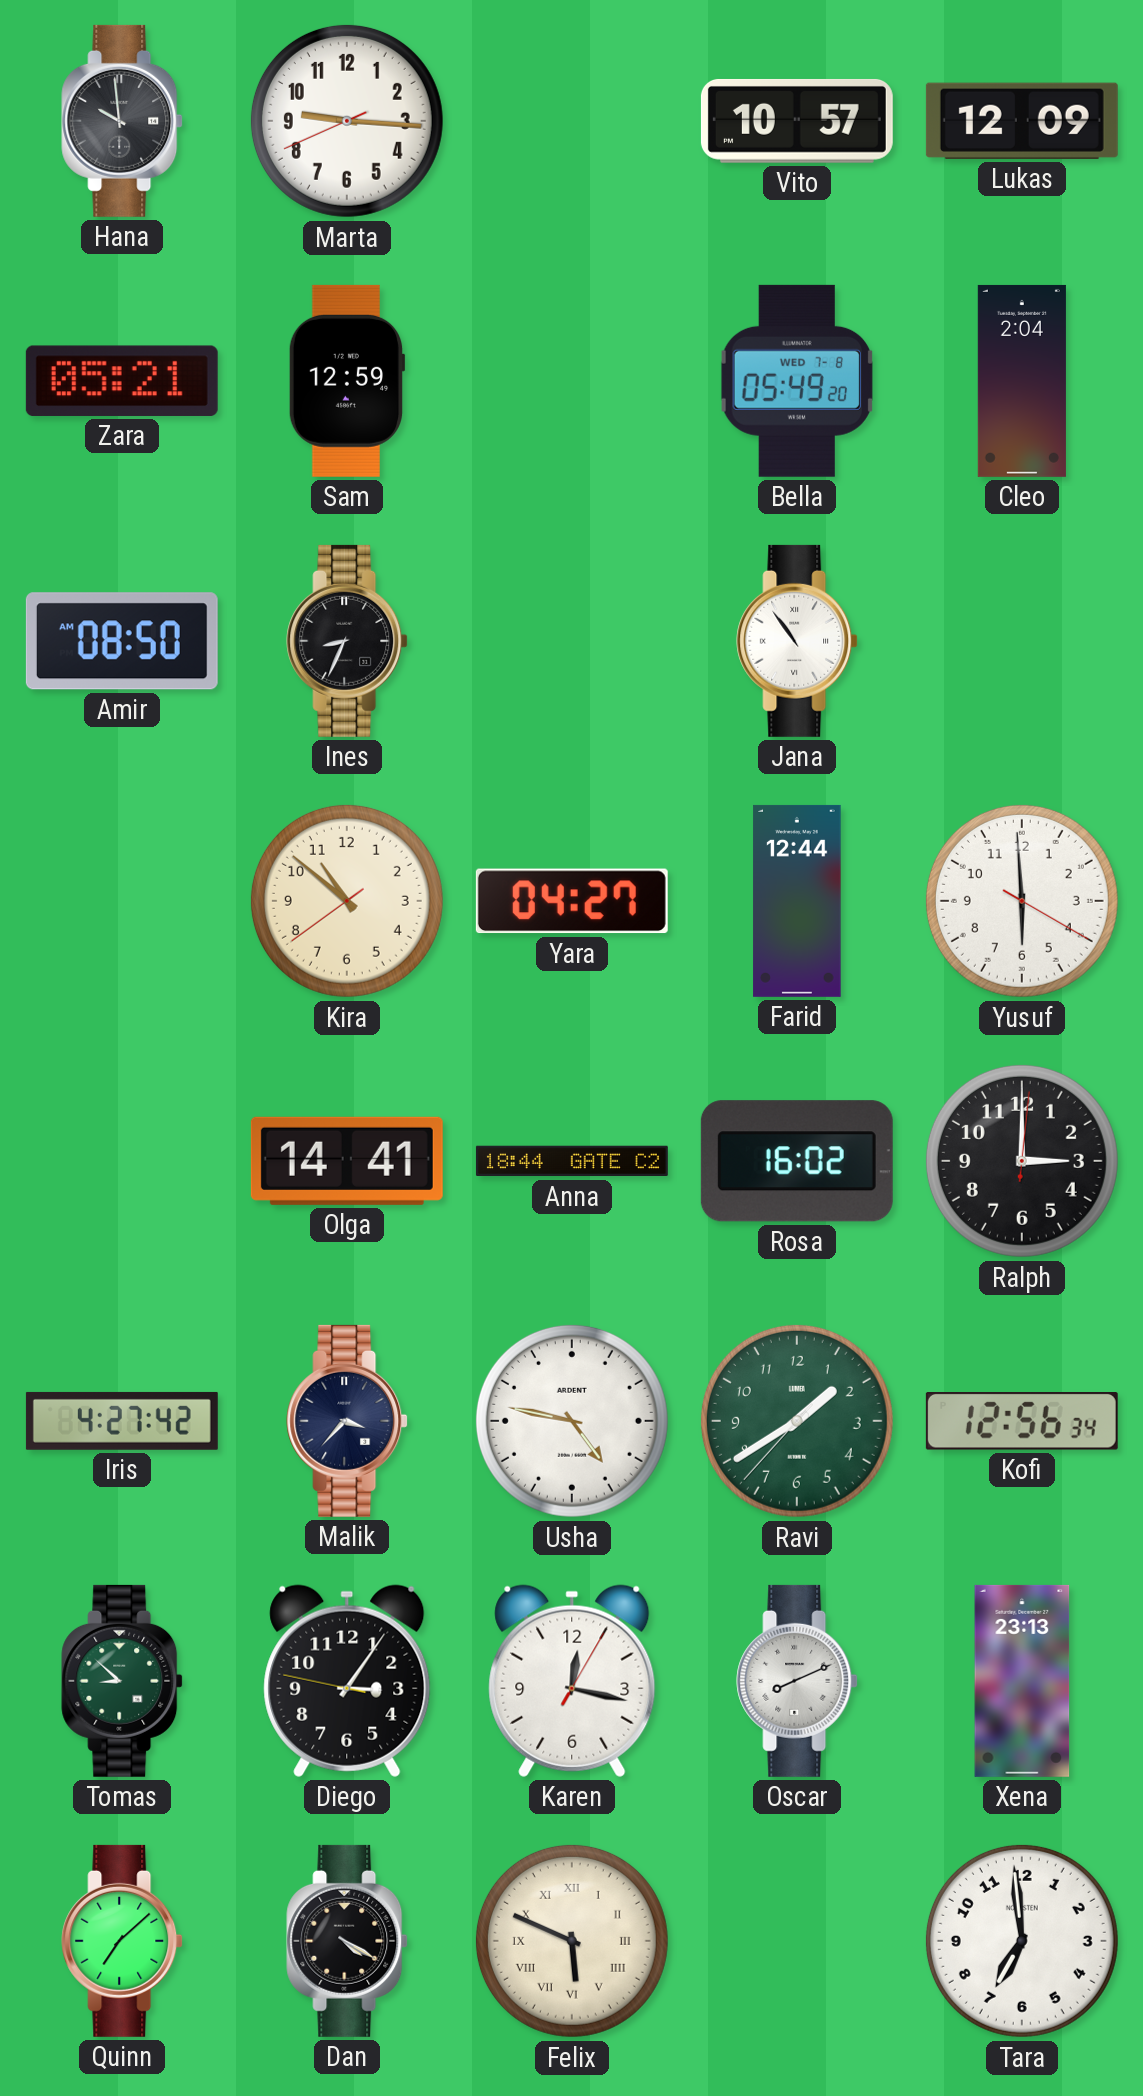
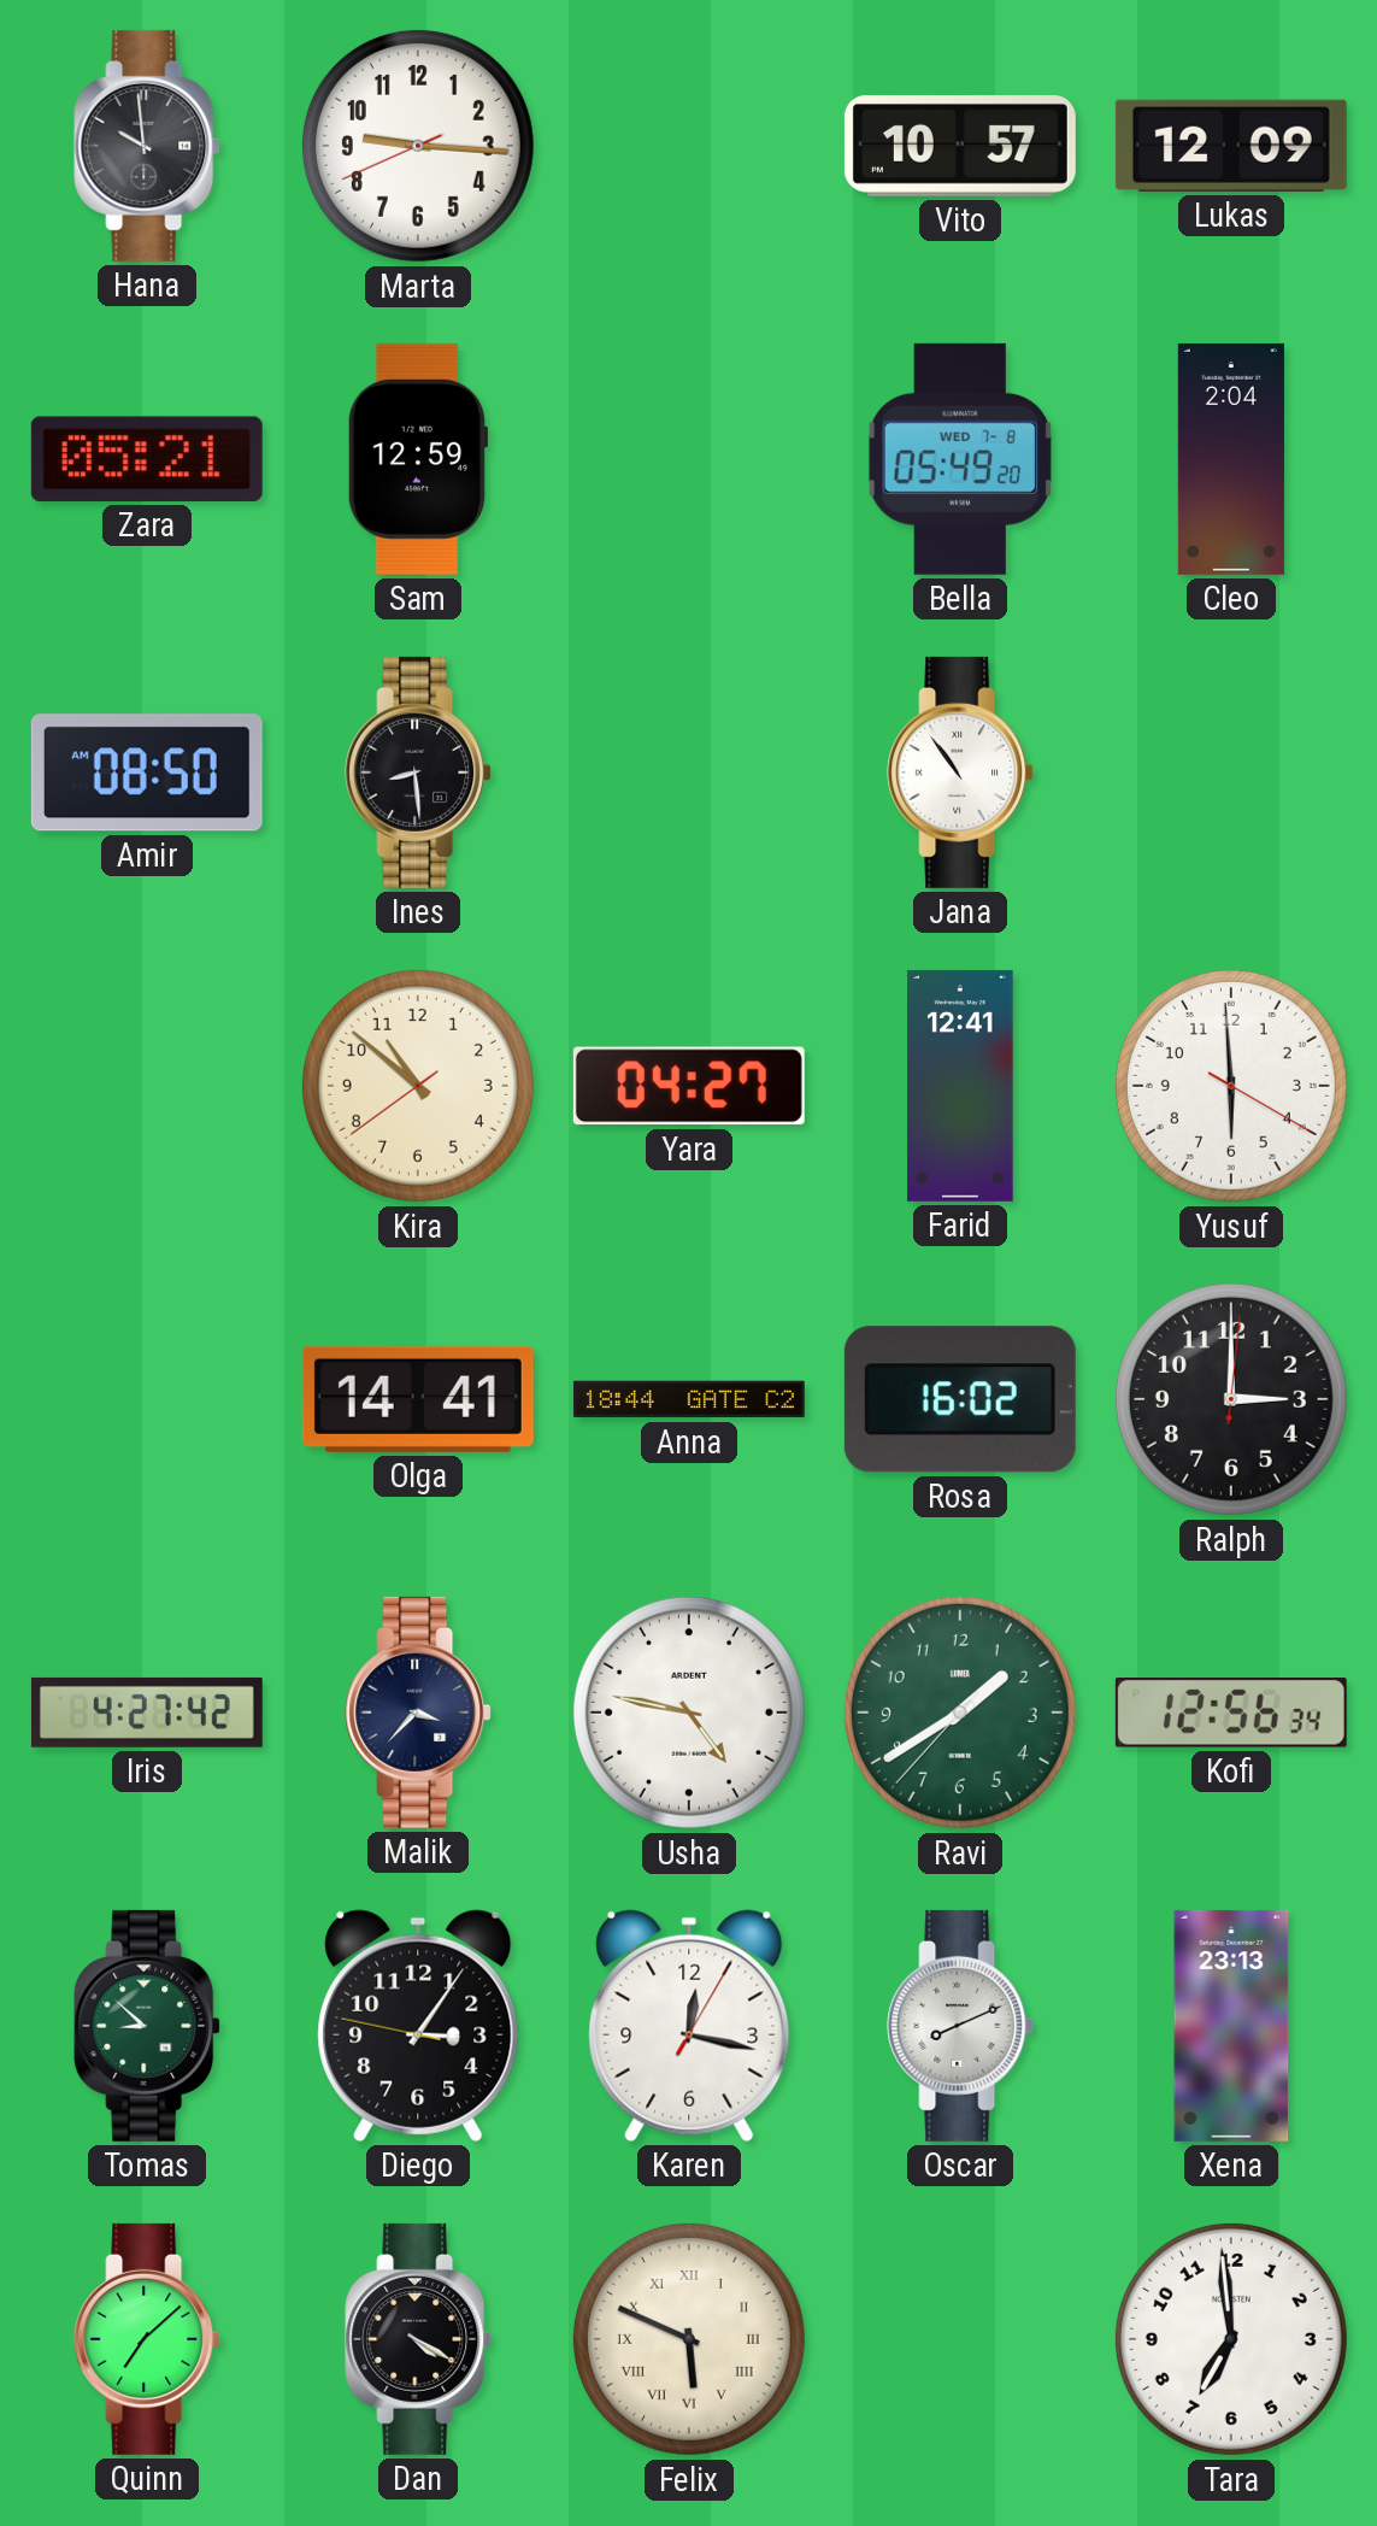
Ines: 8:34 -> 8:29 (418, 773)
Farid: 12:44 -> 12:41 (960, 1086)
